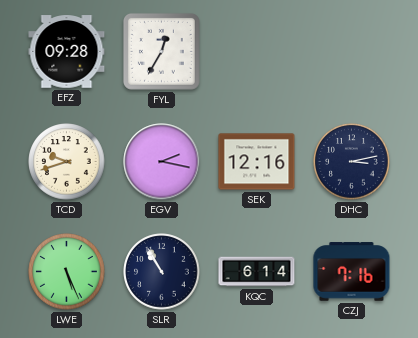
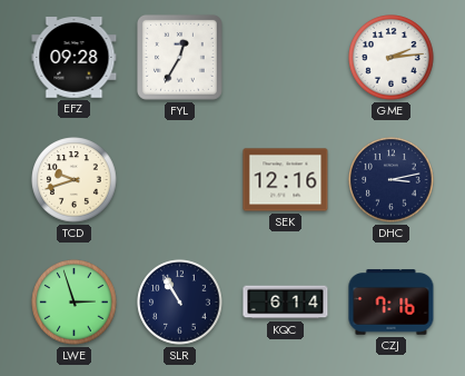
GME: none -> 2:14 (392, 58)
EGV: 2:17 -> none (162, 162)
LWE: 5:26 -> 2:57 (75, 303)
